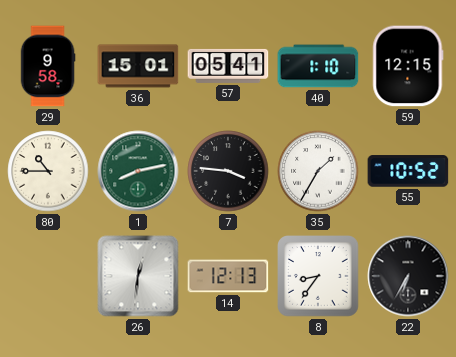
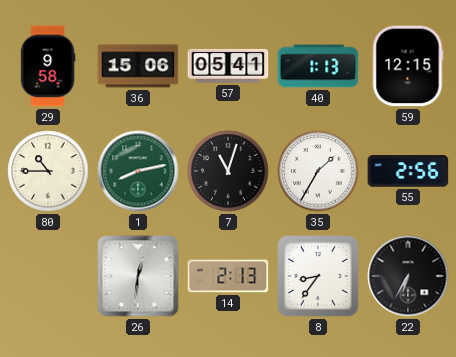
36: 15:01 -> 15:06 (138, 66)
40: 1:10 -> 1:13 (318, 66)
7: 3:46 -> 11:03 (228, 171)
55: 10:52 -> 2:56 (408, 171)
14: 12:13 -> 2:13 (228, 276)
